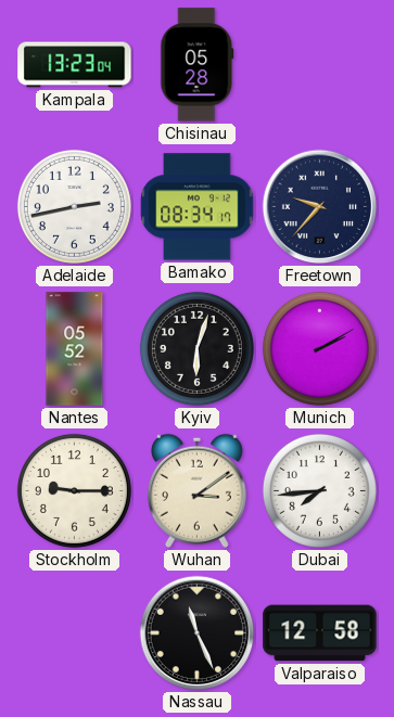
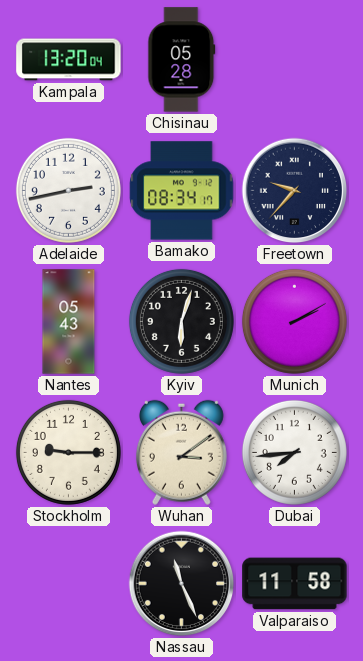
Kampala: 13:23 -> 13:20 (69, 60)
Nantes: 05:52 -> 05:43 (69, 322)
Valparaiso: 12:58 -> 11:58 (295, 584)
